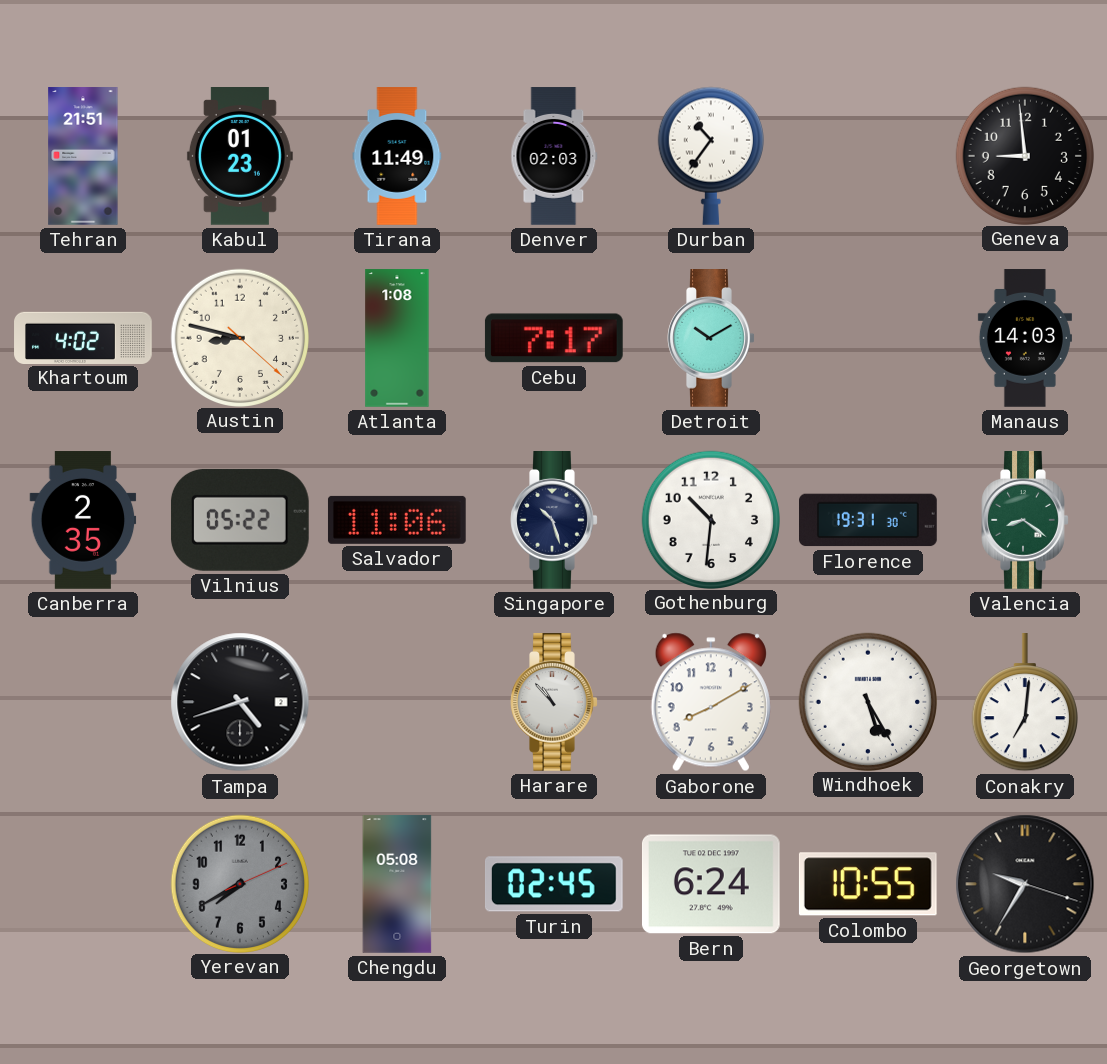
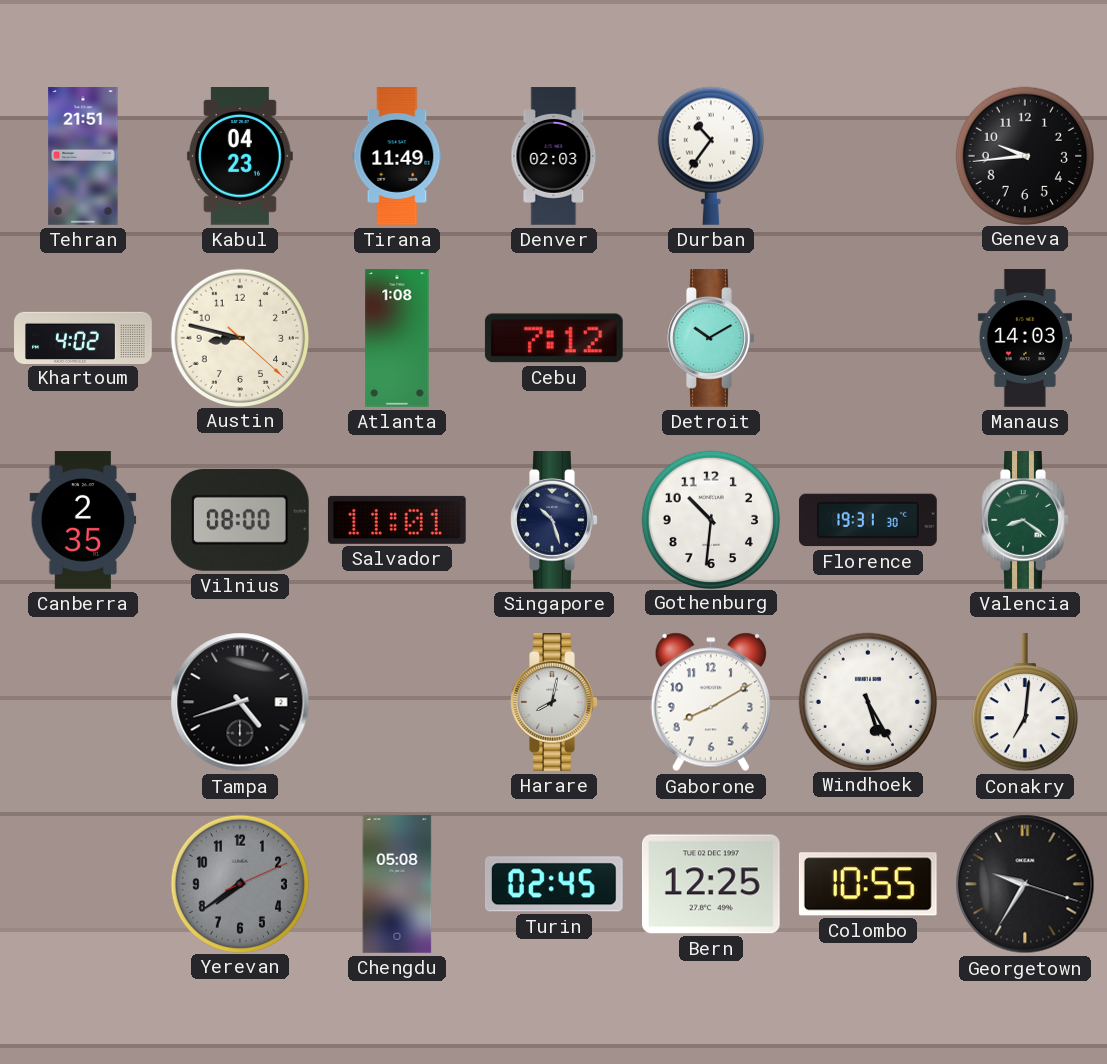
Kabul: 01:23 -> 04:23 (240, 157)
Geneva: 8:59 -> 9:44 (1024, 155)
Cebu: 7:17 -> 7:12 (554, 338)
Vilnius: 05:22 -> 08:00 (240, 520)
Salvador: 11:06 -> 11:01 (397, 520)
Harare: 10:53 -> 8:02 (554, 703)
Yerevan: 7:40 -> 7:39 (239, 883)
Bern: 6:24 -> 12:25 (711, 884)
